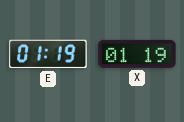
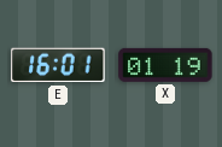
E: 01:19 -> 16:01 (58, 65)
